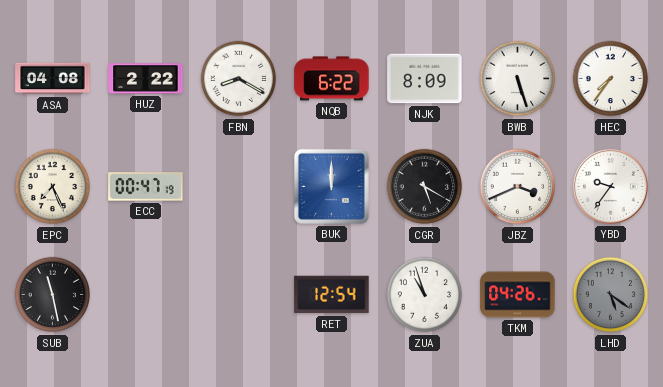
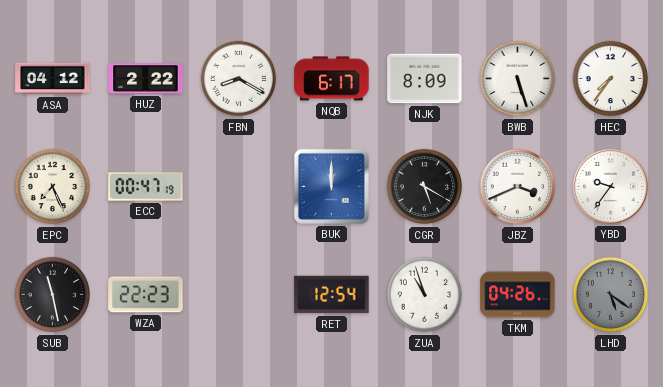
ASA: 04:08 -> 04:12 (53, 79)
NQB: 6:22 -> 6:17 (332, 79)
WZA: none -> 22:23 (146, 295)
